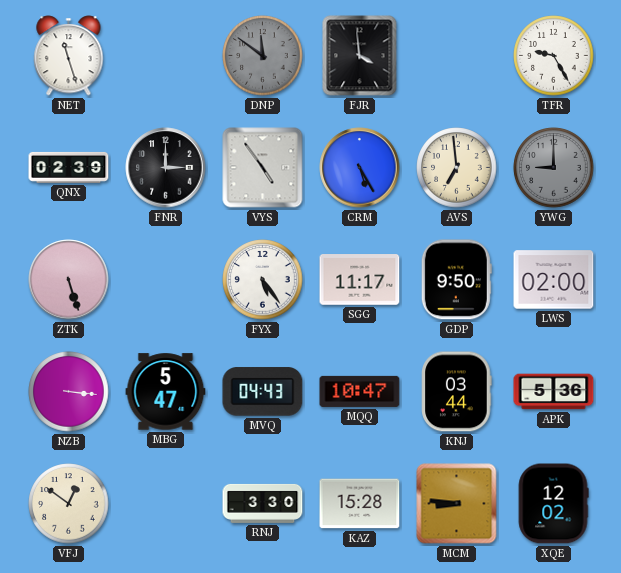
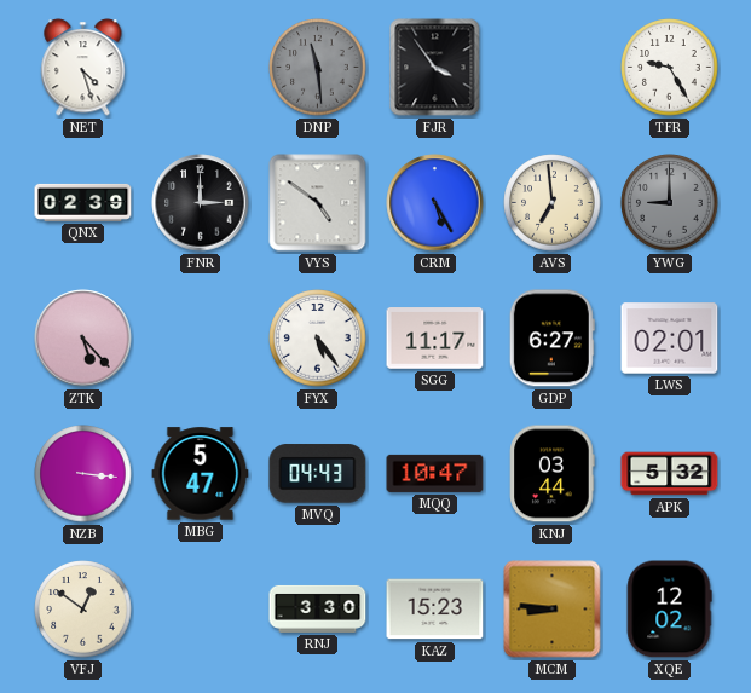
NET: 11:27 -> 4:27 (83, 68)
DNP: 11:51 -> 11:29 (318, 68)
FJR: 3:59 -> 3:54 (435, 68)
VYS: 4:54 -> 4:51 (318, 203)
ZTK: 5:27 -> 5:23 (83, 339)
GDP: 9:50 -> 6:27 (551, 339)
LWS: 02:00 -> 02:01 (670, 339)
APK: 5:36 -> 5:32 (670, 474)
KAZ: 15:28 -> 15:23 (435, 610)
